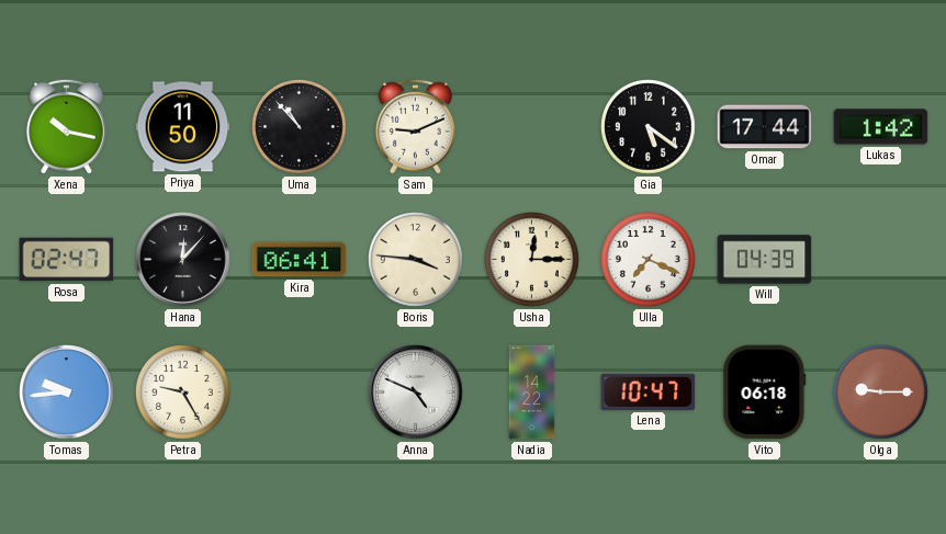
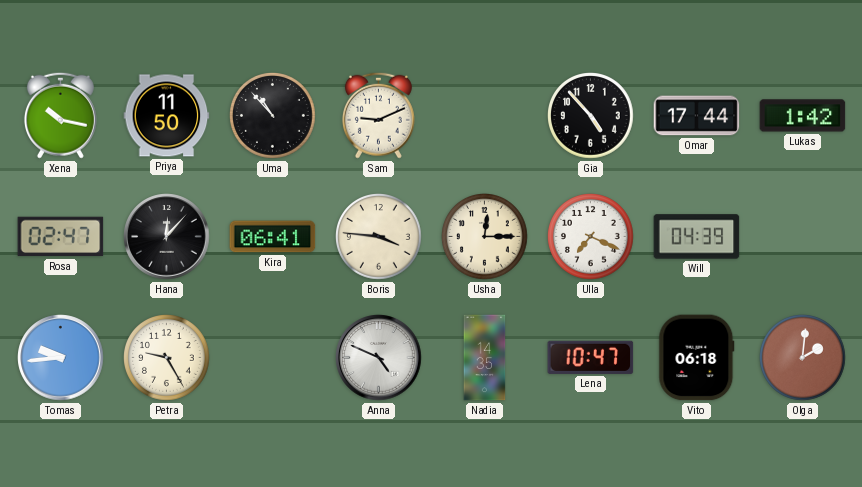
Gia: 5:21 -> 4:53 (591, 116)
Nadia: 14:22 -> 14:35 (485, 358)
Olga: 9:15 -> 2:01 (803, 358)
